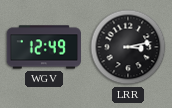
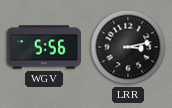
WGV: 12:49 -> 5:56 (44, 47)
